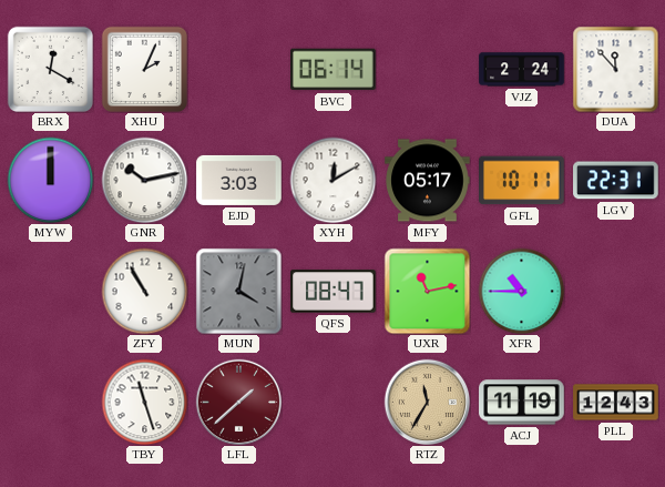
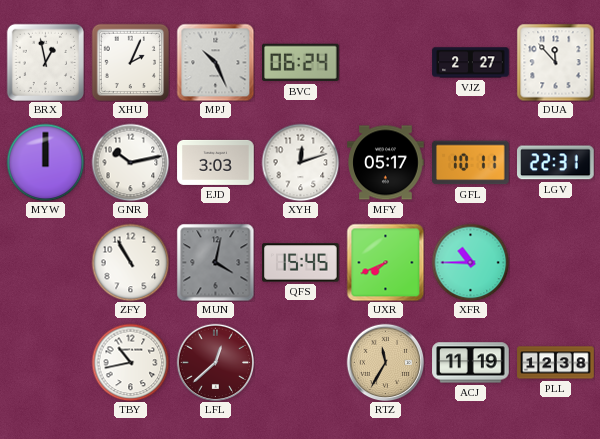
BRX: 12:20 -> 12:58 (45, 62)
MPJ: none -> 10:26 (215, 62)
BVC: 06:14 -> 06:24 (301, 63)
VJZ: 2:24 -> 2:27 (471, 63)
XYH: 12:10 -> 12:12 (300, 162)
QFS: 08:47 -> 15:45 (301, 263)
UXR: 11:13 -> 7:41 (385, 262)
TBY: 11:27 -> 10:43 (130, 362)
LFL: 1:38 -> 12:38 (215, 362)
PLL: 12:43 -> 12:38 (556, 363)
